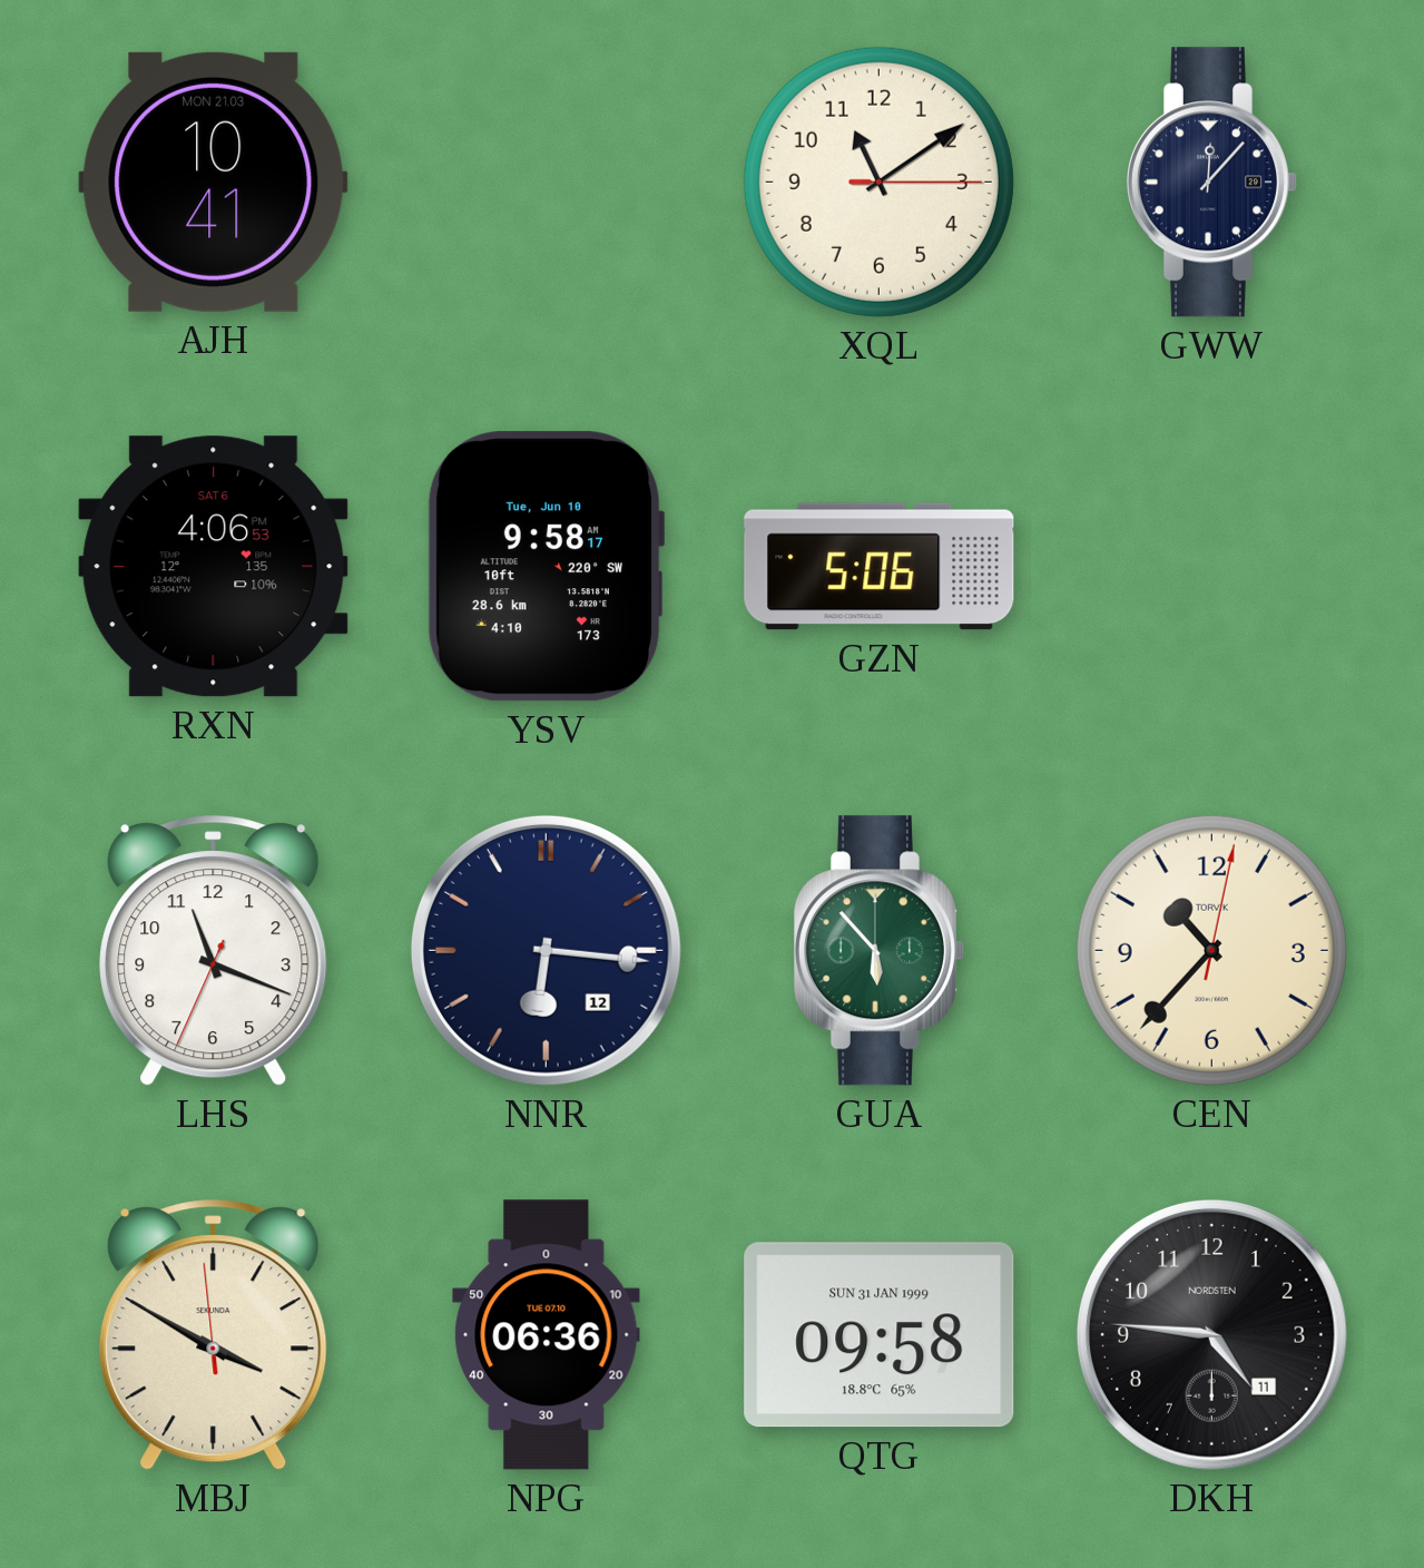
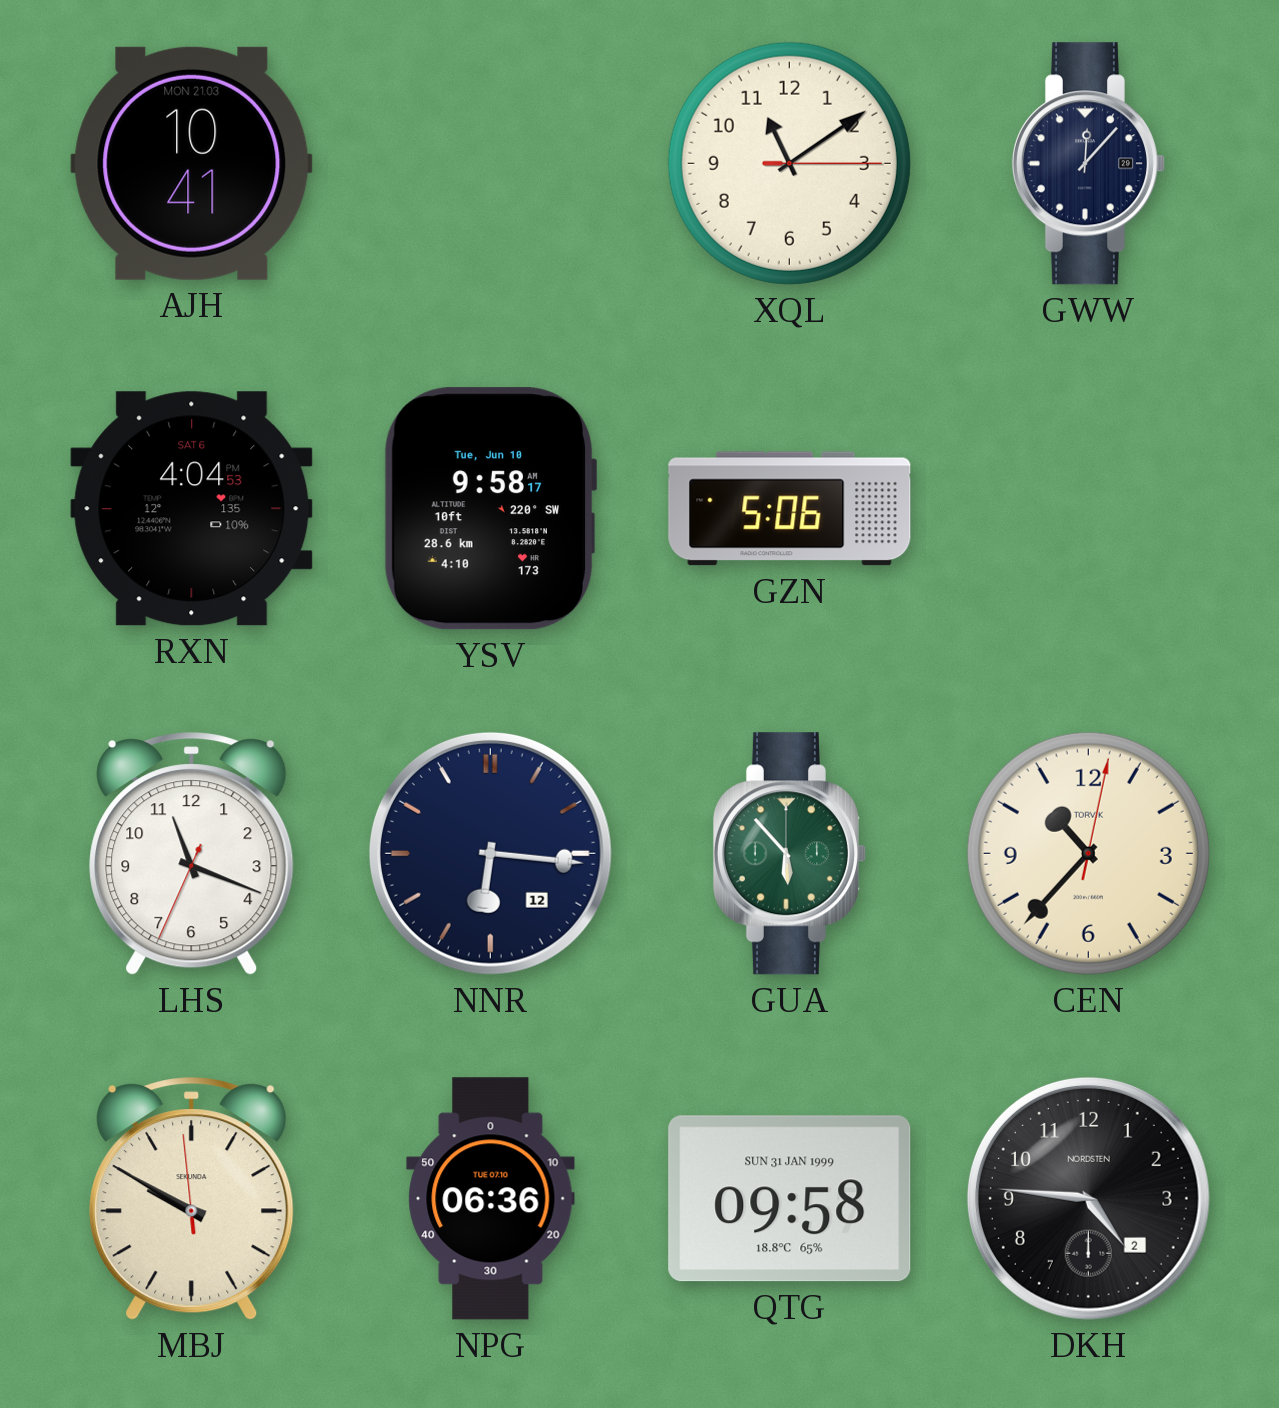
RXN: 4:06 -> 4:04 (192, 509)
MBJ: 3:49 -> 9:49 (192, 1199)
DKH date: 11 -> 2 (1088, 1198)
